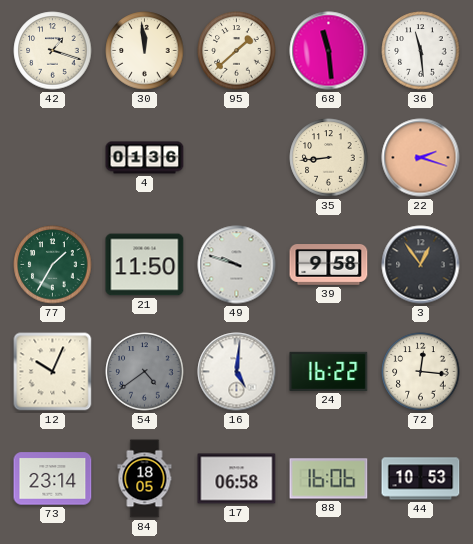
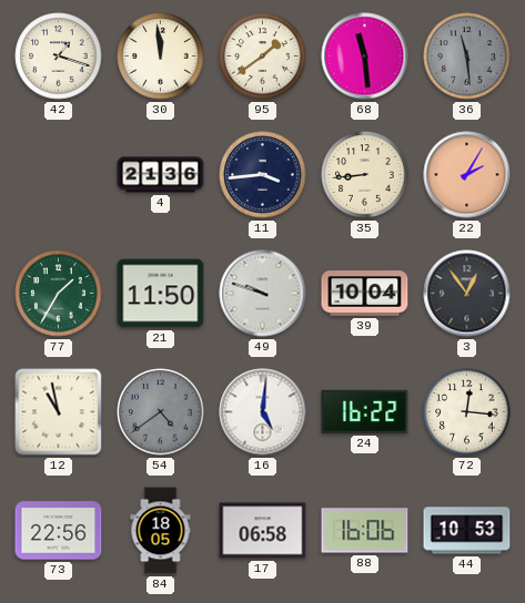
95: 1:38 -> 1:39 (263, 57)
36 dial: white -> grey (467, 57)
4: 01:36 -> 21:36 (161, 175)
11: none -> 3:44 (263, 175)
22: 2:18 -> 2:05 (467, 175)
39: 9:58 -> 10:04 (365, 294)
12: 10:04 -> 10:58 (59, 412)
73: 23:14 -> 22:56 (59, 531)
